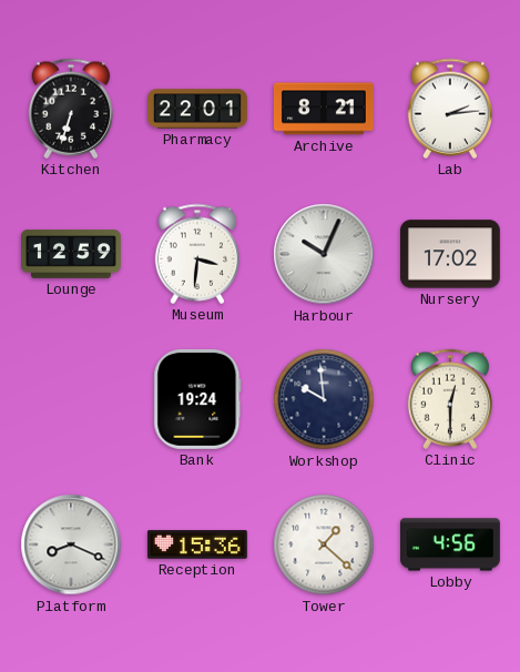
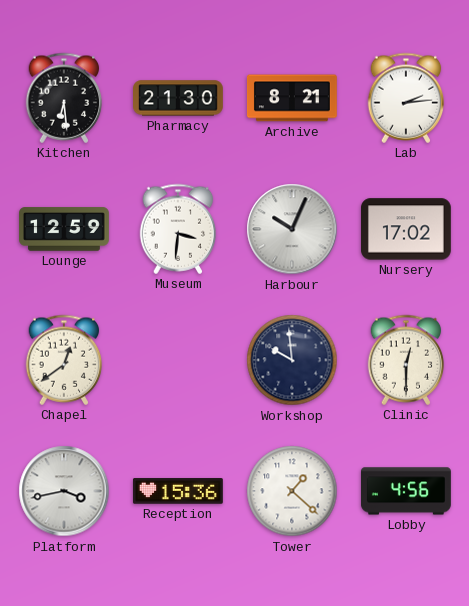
Kitchen: 6:33 -> 6:29 (64, 98)
Pharmacy: 22:01 -> 21:30 (179, 98)
Chapel: none -> 12:39 (64, 360)
Bank: 19:24 -> none (197, 399)
Platform: 8:19 -> 3:43 (64, 491)
